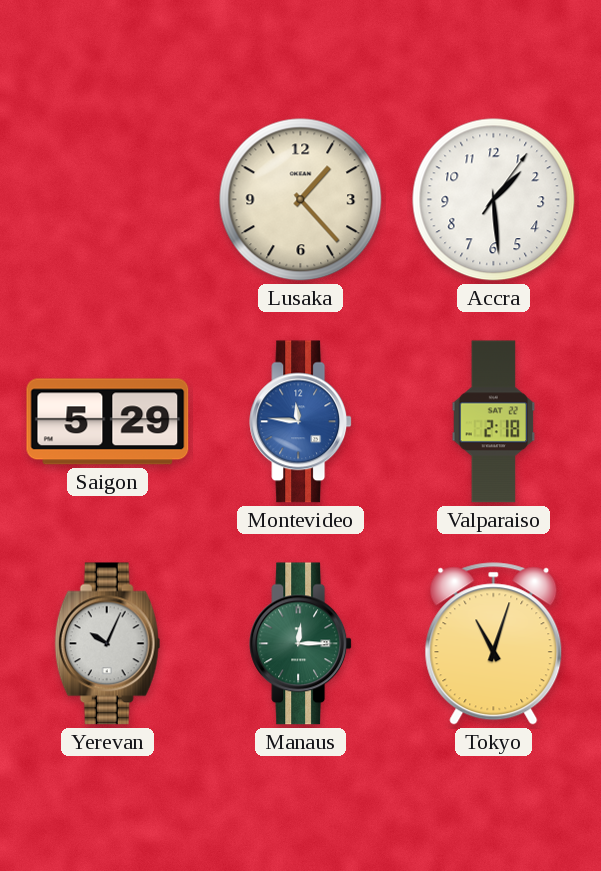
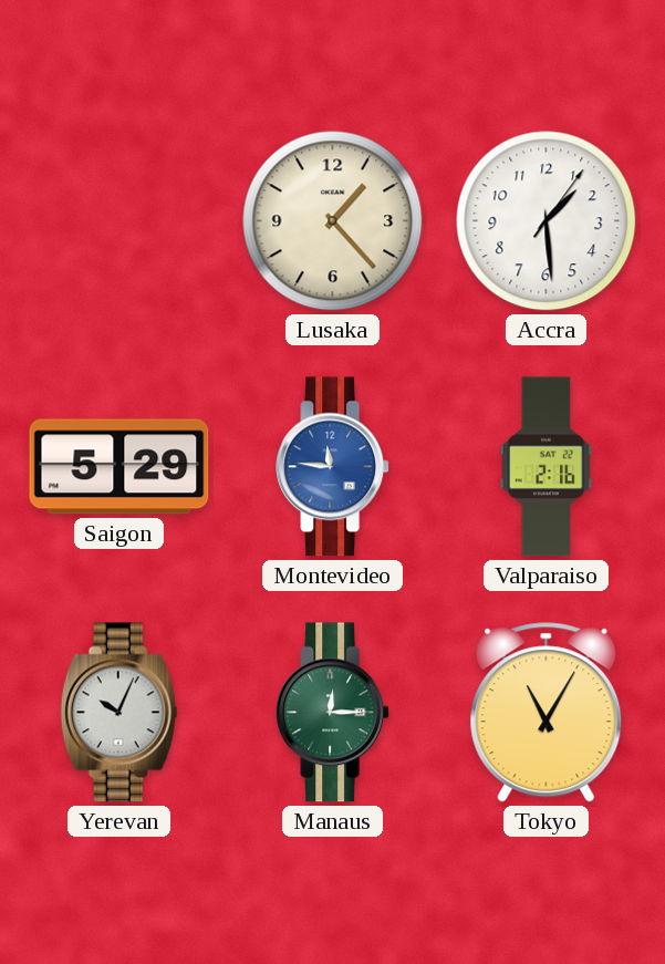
Valparaiso: 2:18 -> 2:16 (547, 467)
Tokyo: 11:03 -> 11:05 (547, 713)
